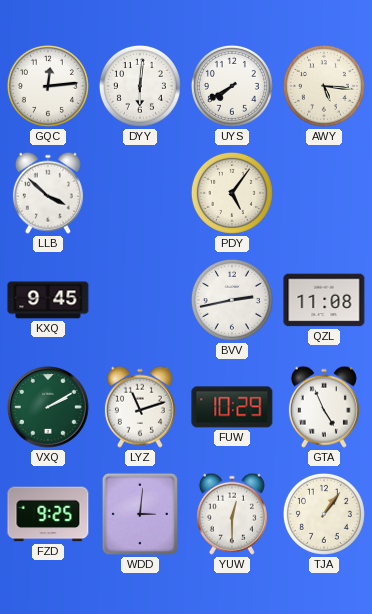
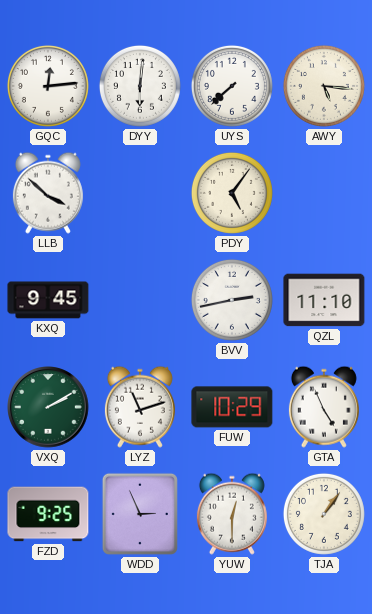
UYS: 7:40 -> 7:38 (232, 86)
QZL: 11:08 -> 11:10 (324, 300)
WDD: 3:01 -> 2:56 (140, 514)
